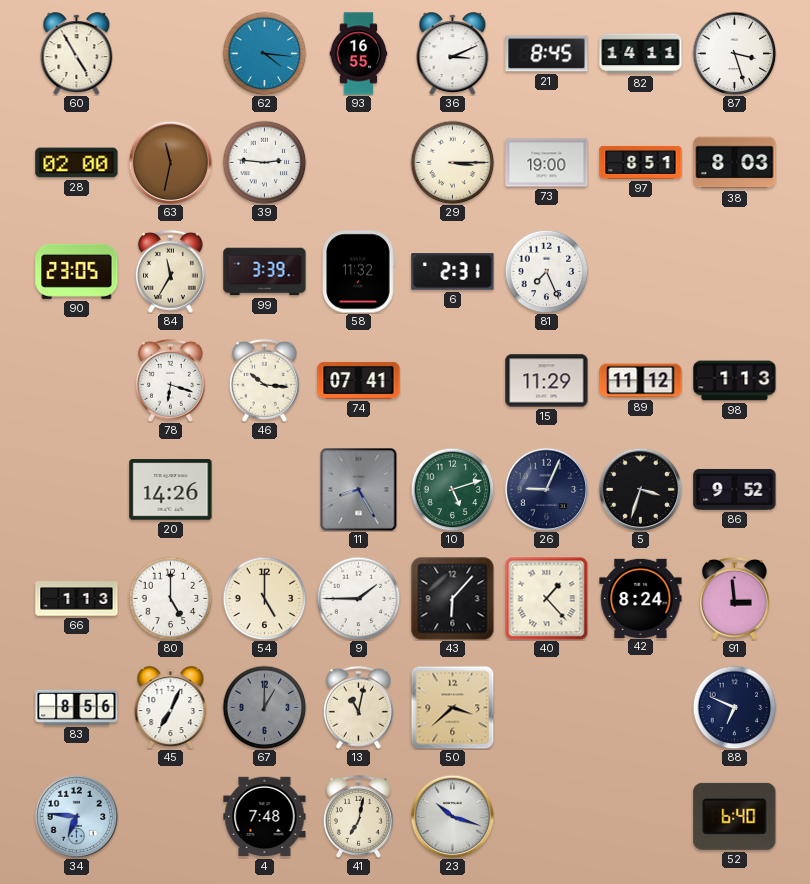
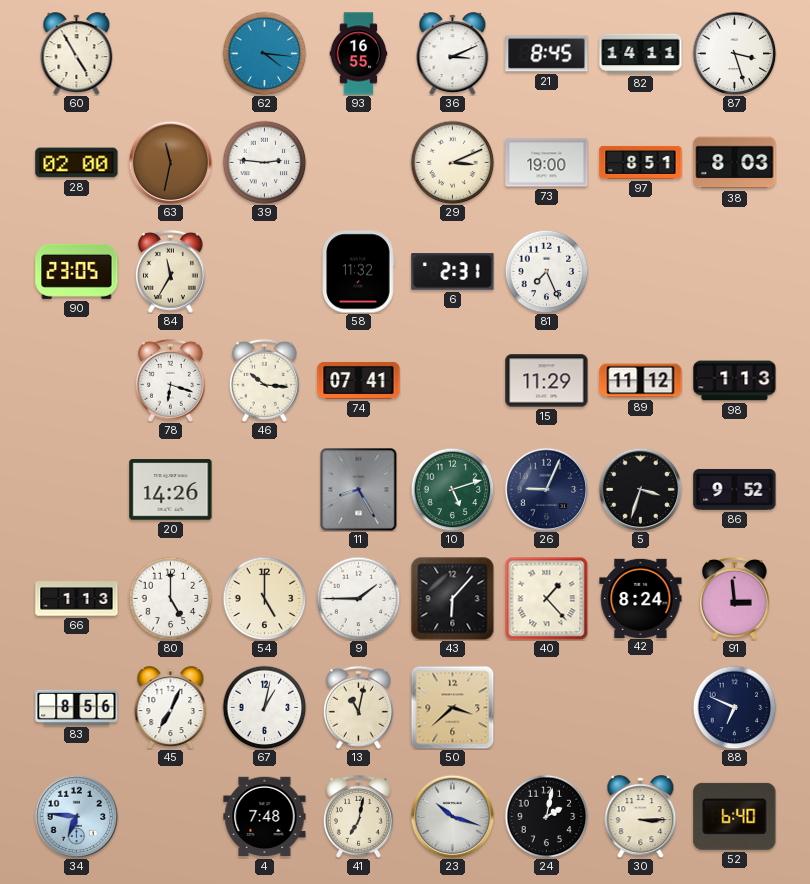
29: 3:15 -> 3:11 (452, 162)
99: 3:39 -> none (265, 272)
67: 1:00 -> 1:02 (264, 707)
67 dial: grey -> white (264, 707)
24: none -> 2:02 (546, 816)
30: none -> 3:15 (641, 817)
